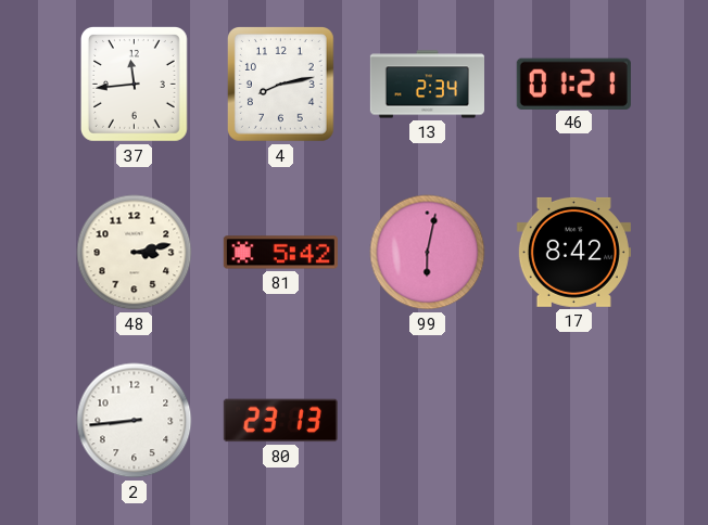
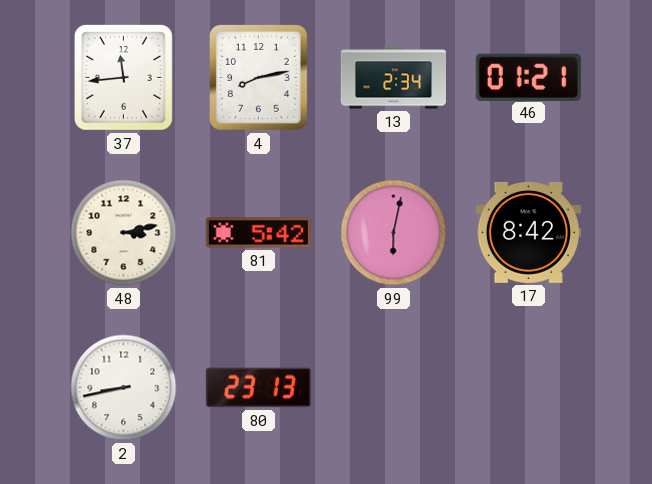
2: 8:44 -> 8:43 (124, 388)
